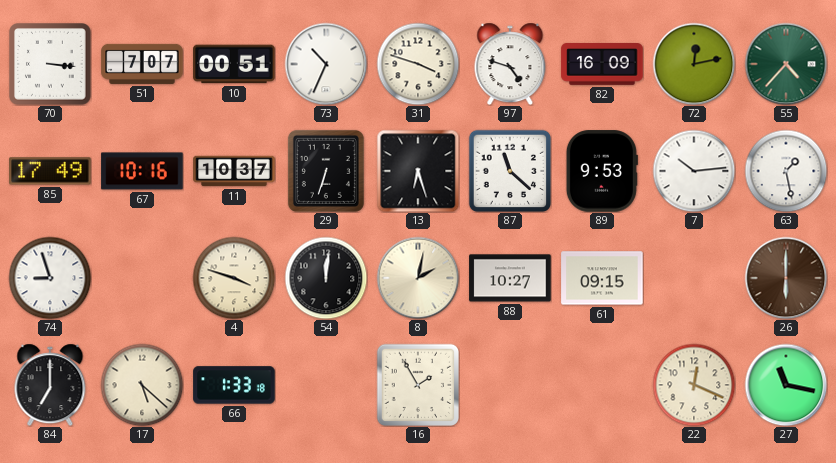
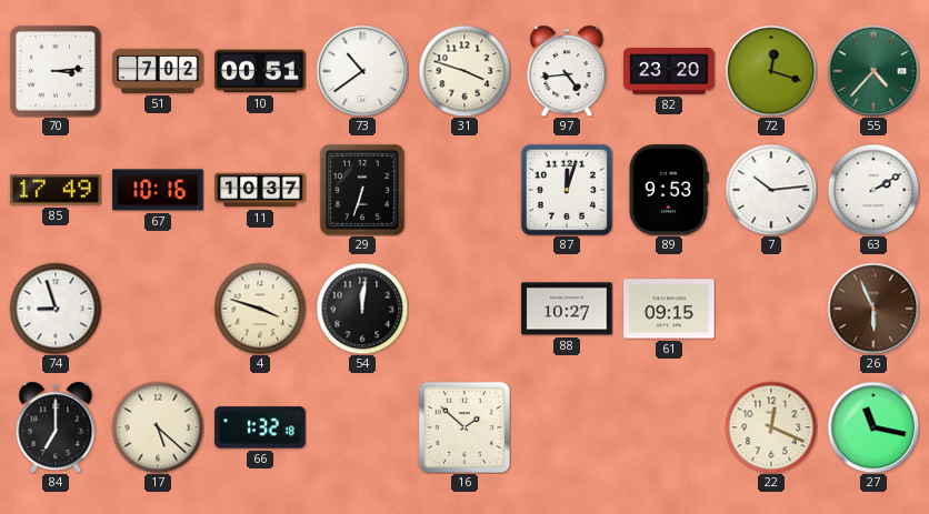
70: 3:16 -> 3:14 (57, 72)
51: 7:07 -> 7:02 (158, 71)
73: 10:34 -> 10:39 (362, 71)
97: 4:48 -> 4:44 (567, 71)
82: 16:09 -> 23:20 (669, 72)
72: 12:13 -> 12:18 (771, 71)
13: 6:27 -> none (418, 171)
87: 11:22 -> 12:03 (566, 189)
63: 1:28 -> 2:10 (873, 190)
8: 2:02 -> none (418, 278)
26: 6:00 -> 5:56 (873, 309)
66: 1:33 -> 1:32 (260, 427)
16: 1:55 -> 1:52 (463, 426)
